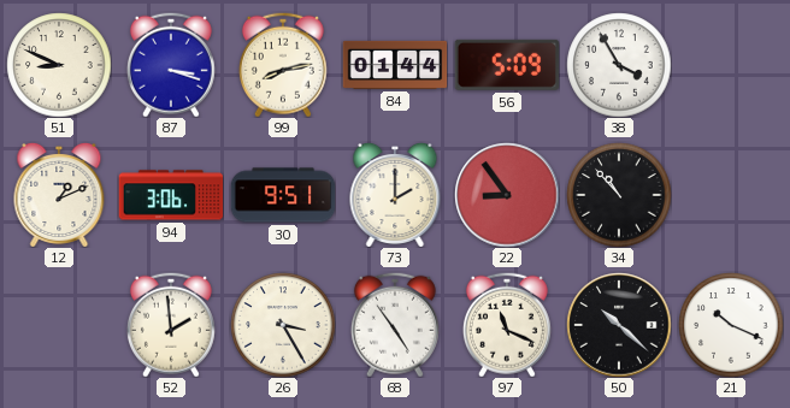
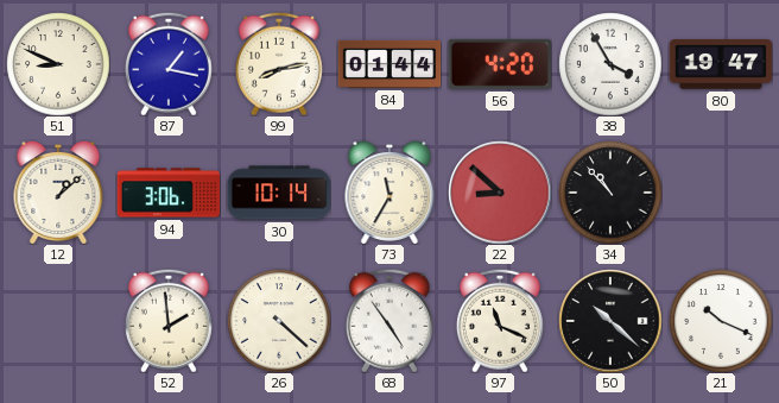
87: 3:18 -> 1:17 (169, 64)
56: 5:09 -> 4:20 (499, 64)
80: none -> 19:47 (721, 64)
12: 1:11 -> 1:08 (58, 193)
30: 9:51 -> 10:14 (279, 193)
73: 2:00 -> 11:35 (389, 193)
22: 8:54 -> 8:52 (500, 193)
26: 3:25 -> 4:22 (279, 321)
